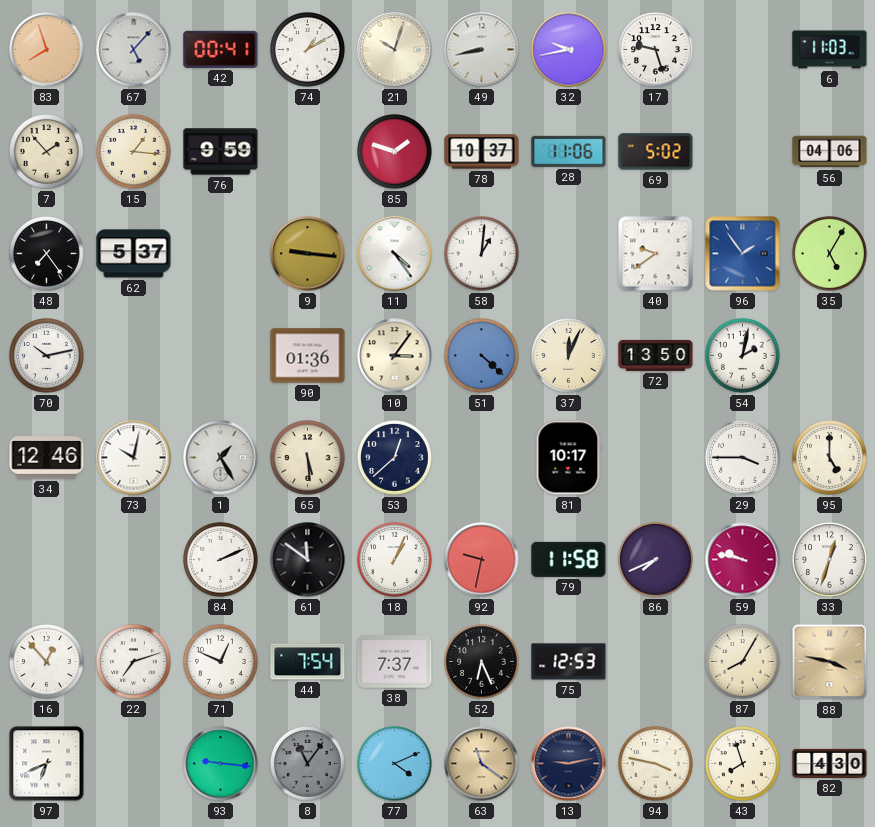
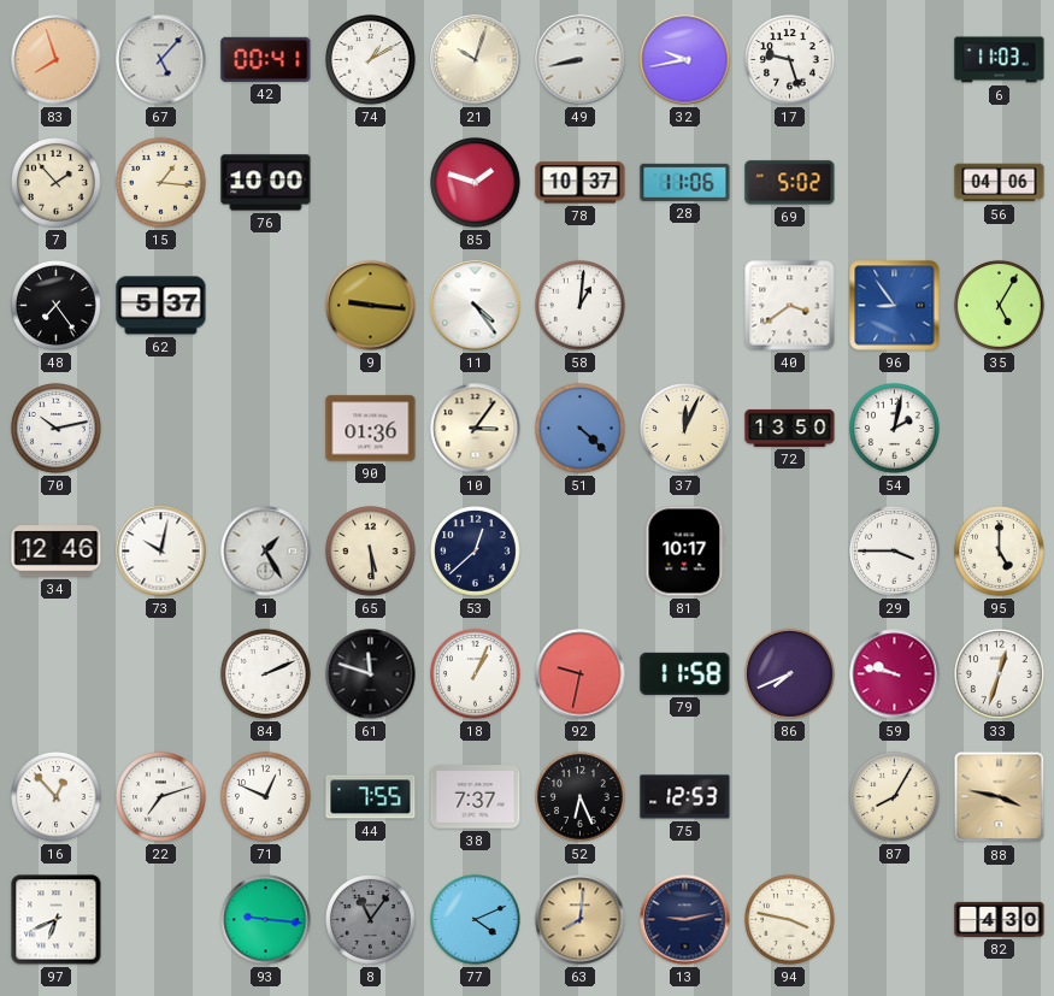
76: 9:59 -> 10:00 (266, 183)
40: 9:39 -> 3:39 (790, 306)
96: 1:54 -> 8:54 (895, 306)
61: 11:51 -> 11:48 (371, 674)
44: 7:54 -> 7:55 (371, 797)
63: 11:21 -> 8:01 (581, 920)
43: 7:57 -> none (743, 764)
